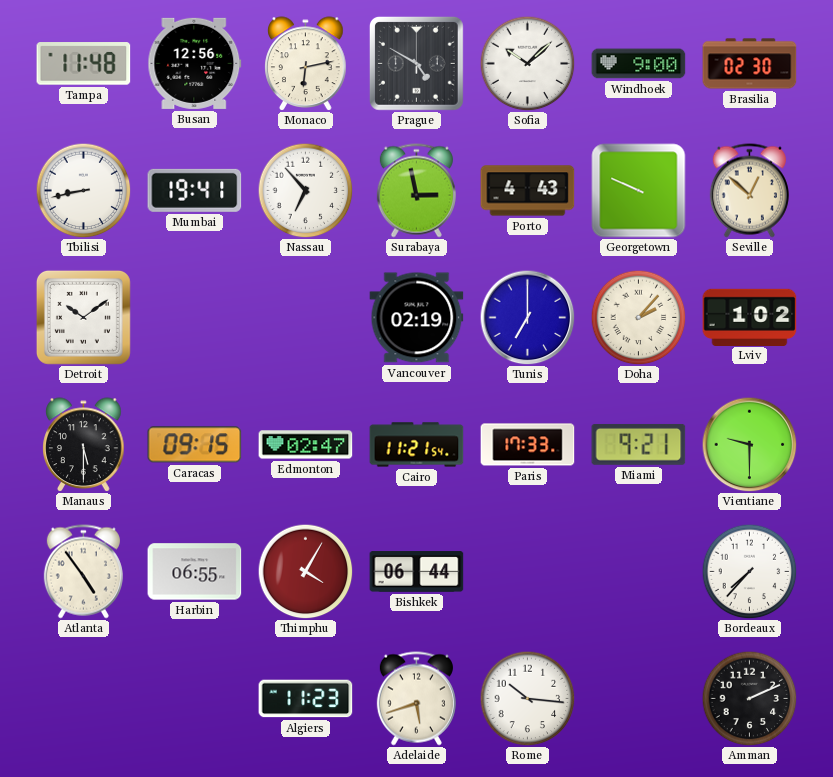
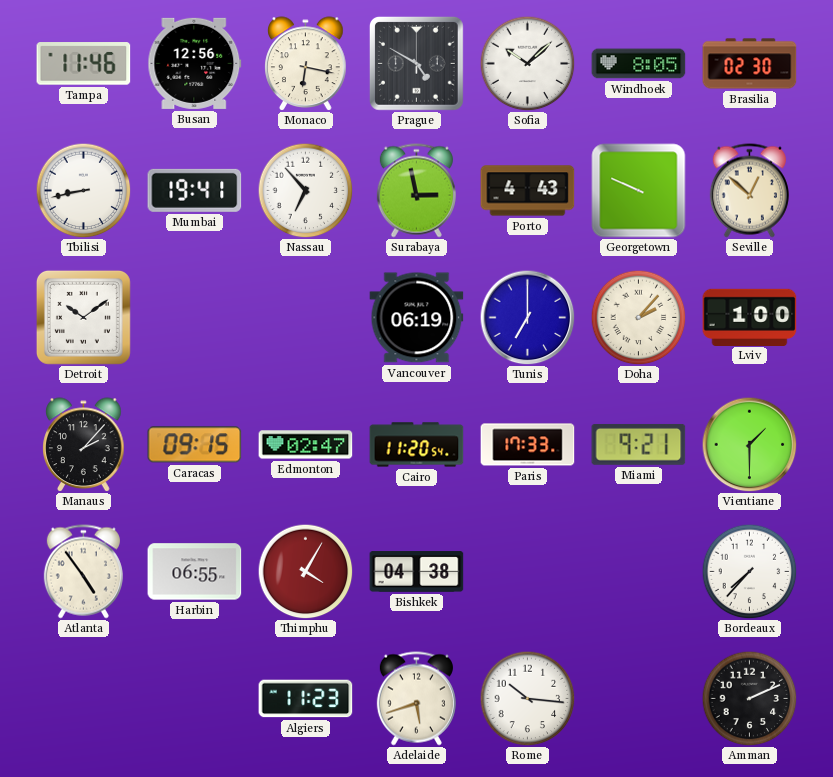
Tampa: 11:48 -> 11:46 (84, 64)
Monaco: 6:13 -> 6:17 (306, 64)
Windhoek: 9:00 -> 8:05 (639, 64)
Vancouver: 02:19 -> 06:19 (417, 318)
Lviv: 1:02 -> 1:00 (750, 317)
Manaus: 5:30 -> 2:07 (84, 445)
Cairo: 11:21 -> 11:20 (417, 445)
Vientiane: 9:30 -> 1:30 (749, 444)
Bishkek: 06:44 -> 04:38 (417, 572)
